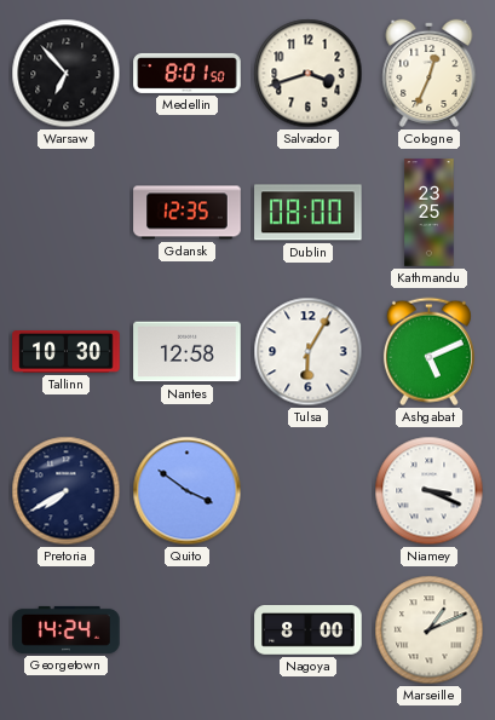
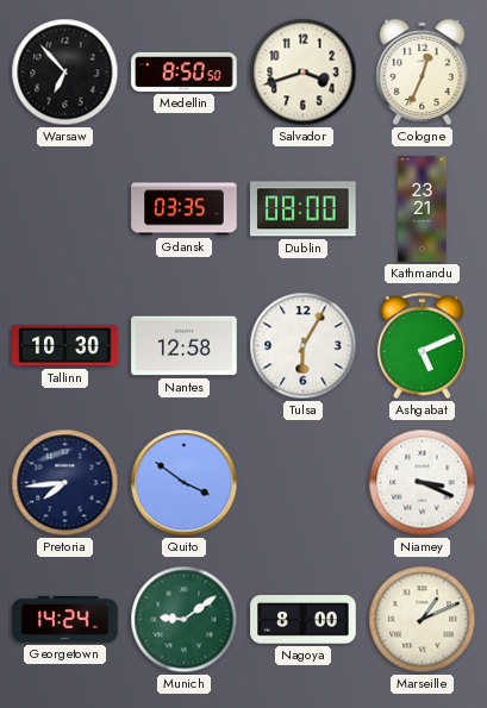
Medellin: 8:01 -> 8:50 (185, 71)
Gdansk: 12:35 -> 03:35 (185, 209)
Kathmandu: 23:25 -> 23:21 (423, 209)
Pretoria: 7:40 -> 7:44 (65, 483)
Munich: none -> 9:09 (185, 620)
